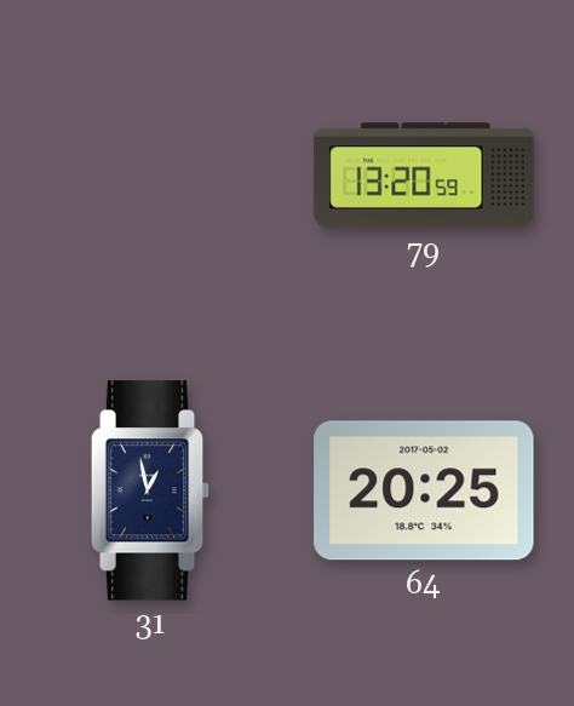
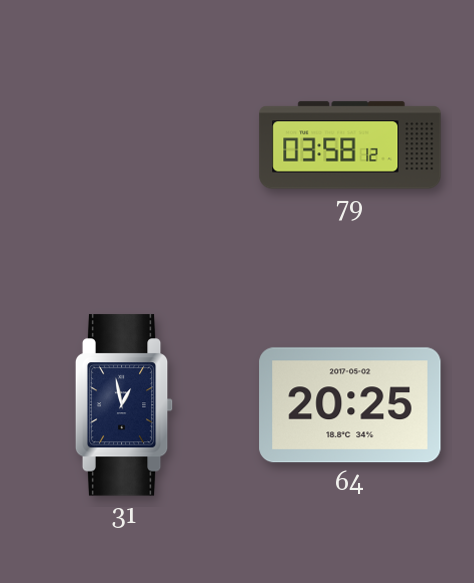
79: 13:20 -> 03:58 (350, 145)
